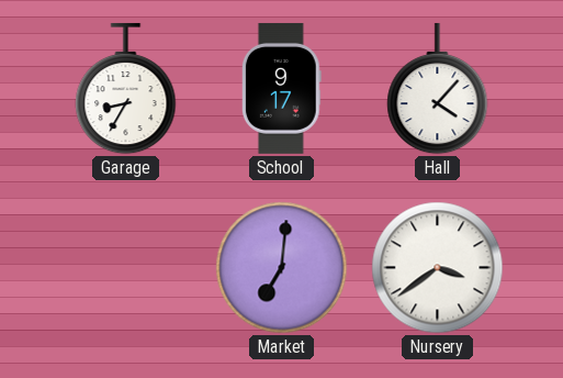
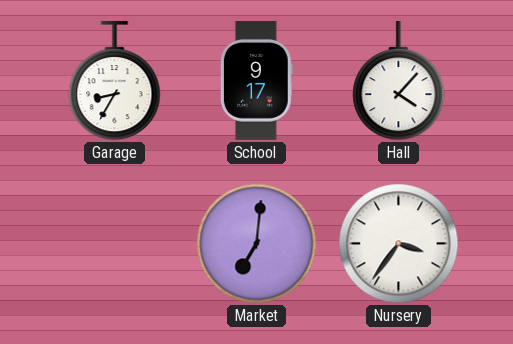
Nursery: 3:39 -> 3:36 (399, 244)
